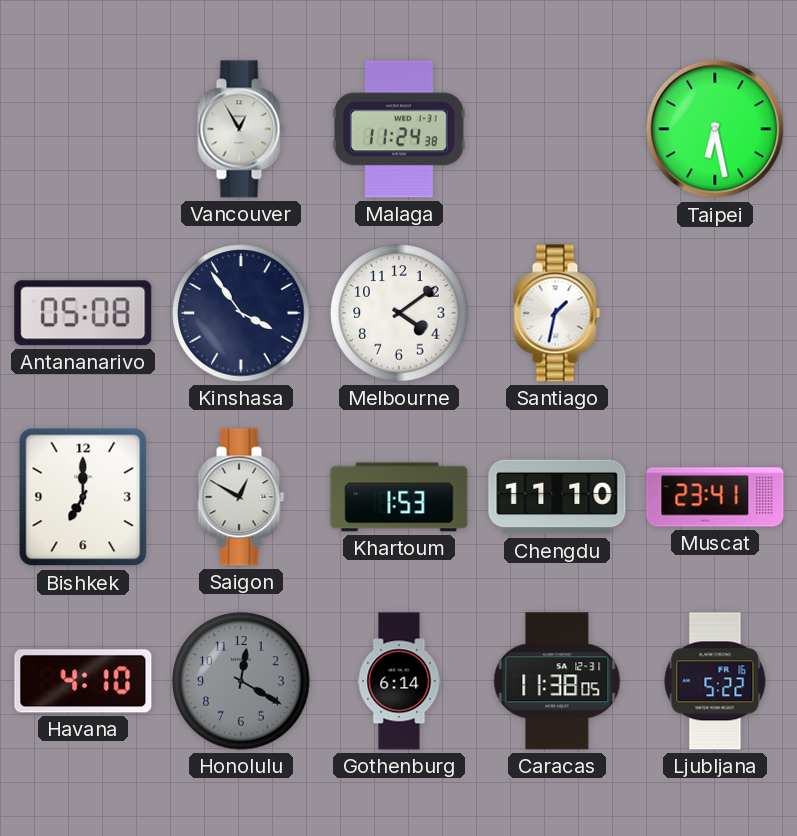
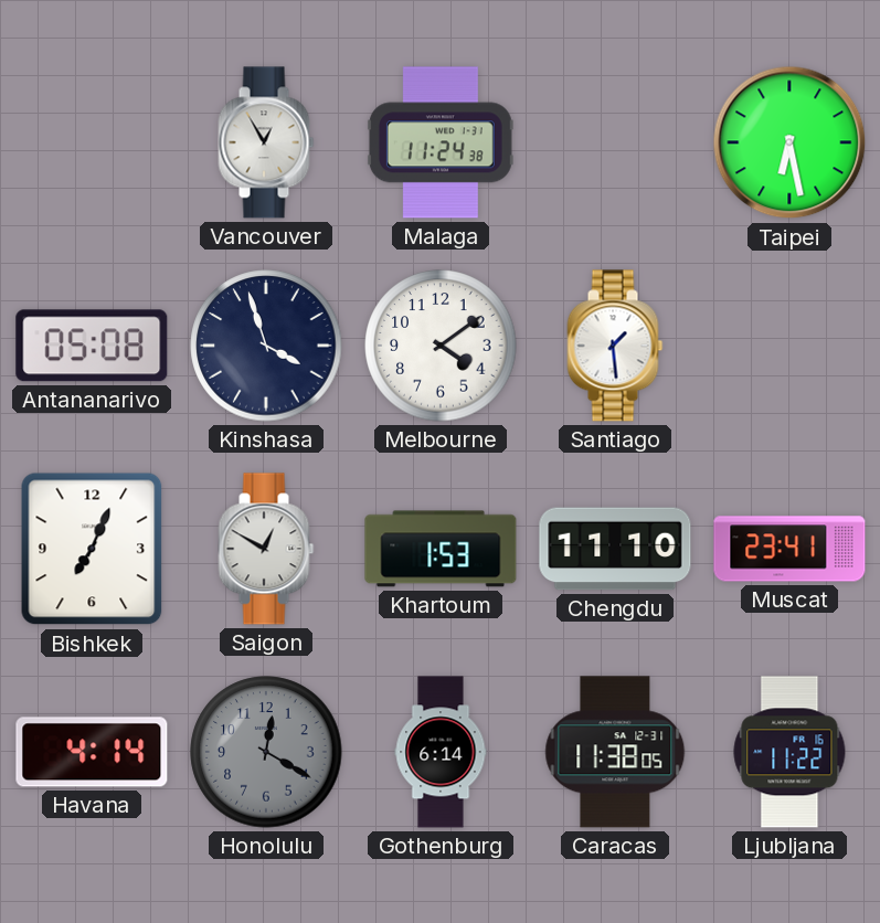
Kinshasa: 3:54 -> 3:57 (266, 346)
Santiago: 1:32 -> 1:29 (615, 346)
Bishkek: 7:00 -> 7:04 (92, 549)
Havana: 4:10 -> 4:14 (92, 752)
Ljubljana: 5:22 -> 11:22 (789, 752)
